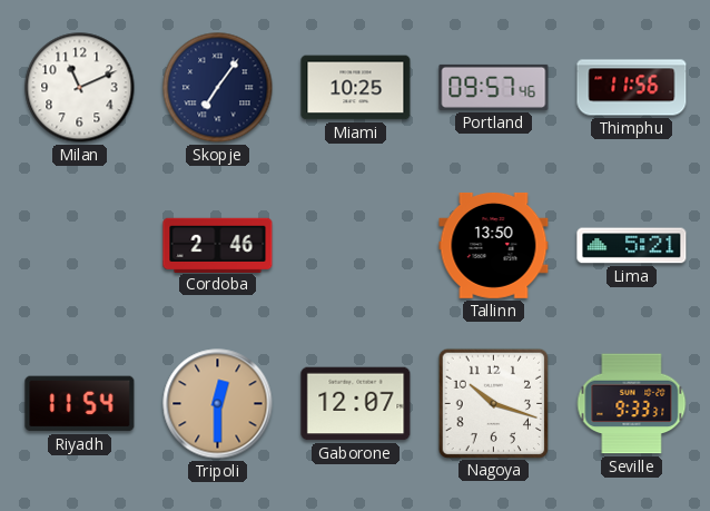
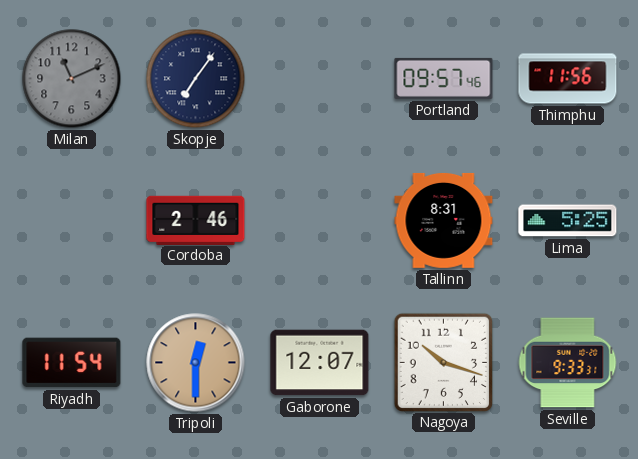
Milan dial: white -> grey (72, 79)
Miami: 10:25 -> none (356, 88)
Tallinn: 13:50 -> 8:31 (444, 221)
Lima: 5:21 -> 5:25 (568, 221)
